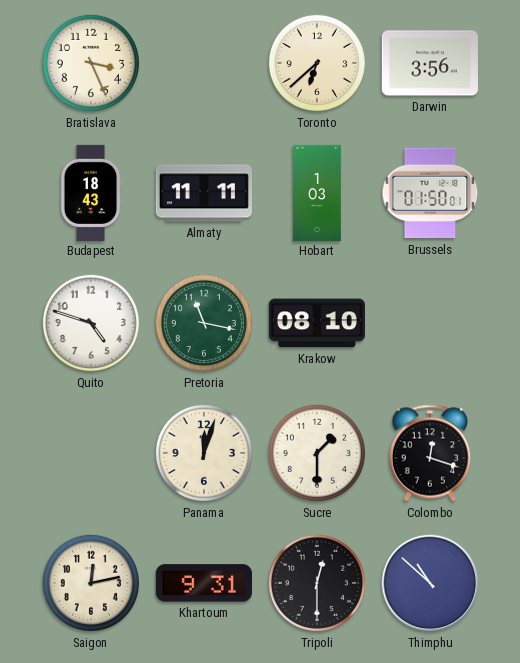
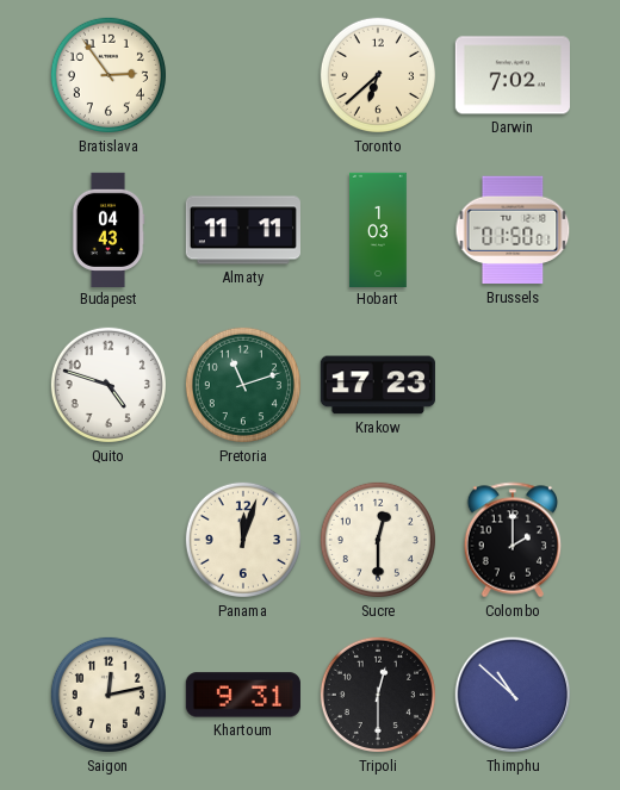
Bratislava: 3:26 -> 2:54 (108, 75)
Darwin: 3:56 -> 7:02 (513, 75)
Budapest: 18:43 -> 04:43 (108, 229)
Pretoria: 11:17 -> 11:12 (243, 385)
Krakow: 08:10 -> 17:23 (378, 385)
Sucre: 1:30 -> 12:30 (378, 540)
Colombo: 12:18 -> 2:00 (513, 540)
